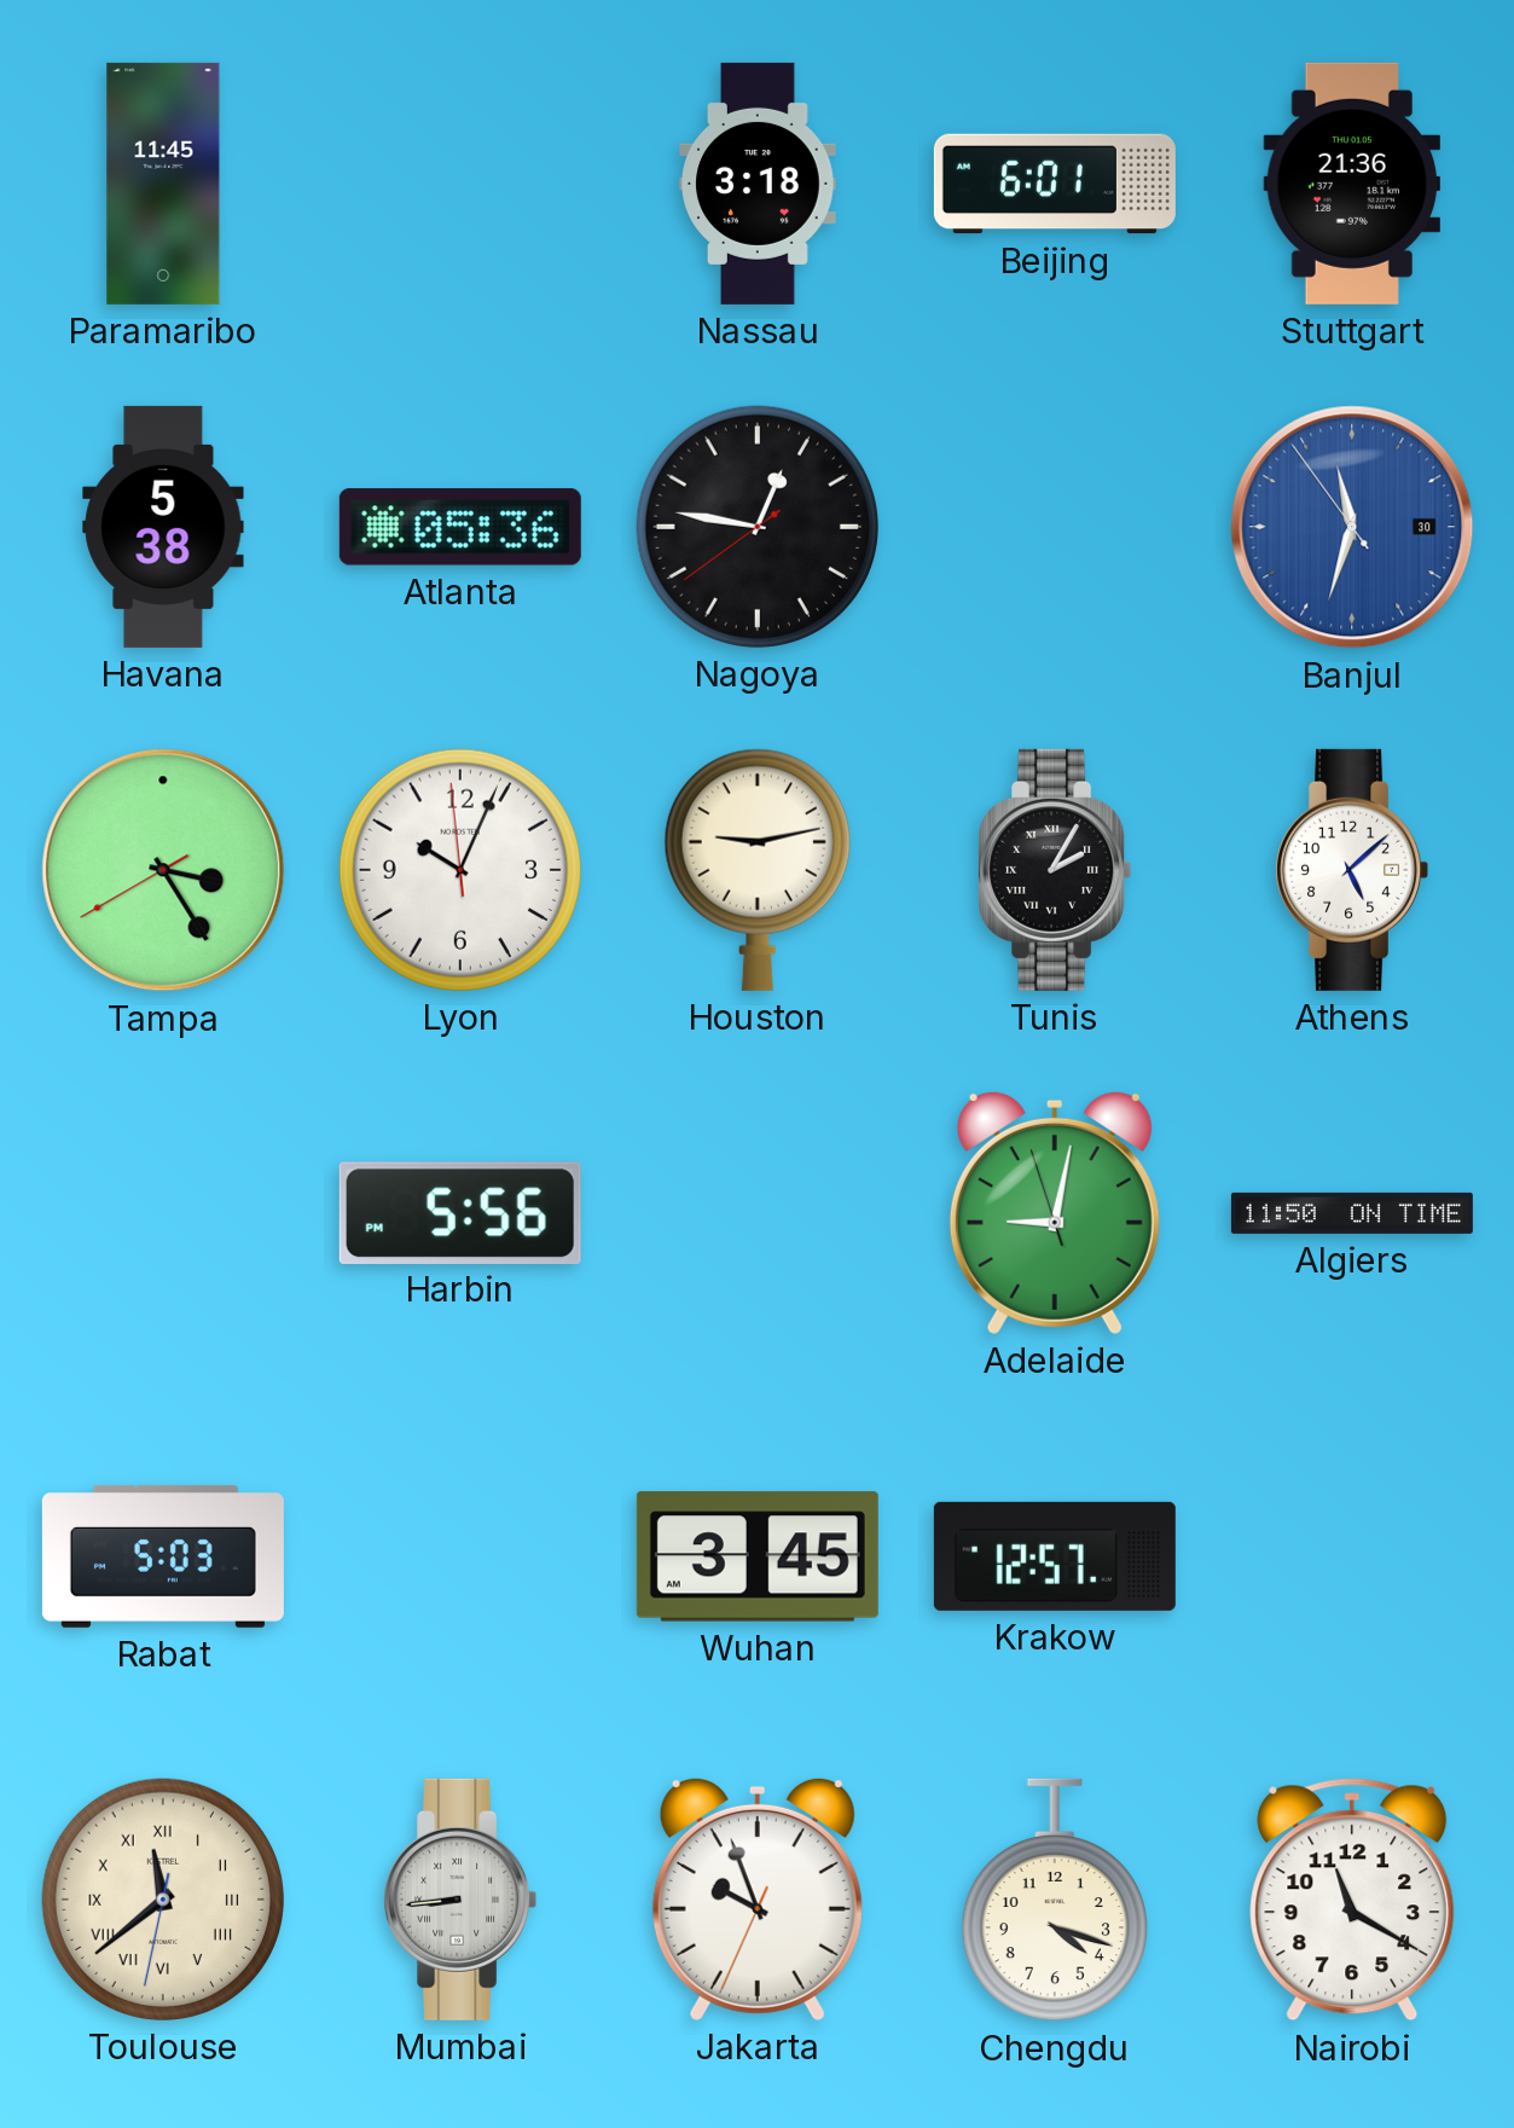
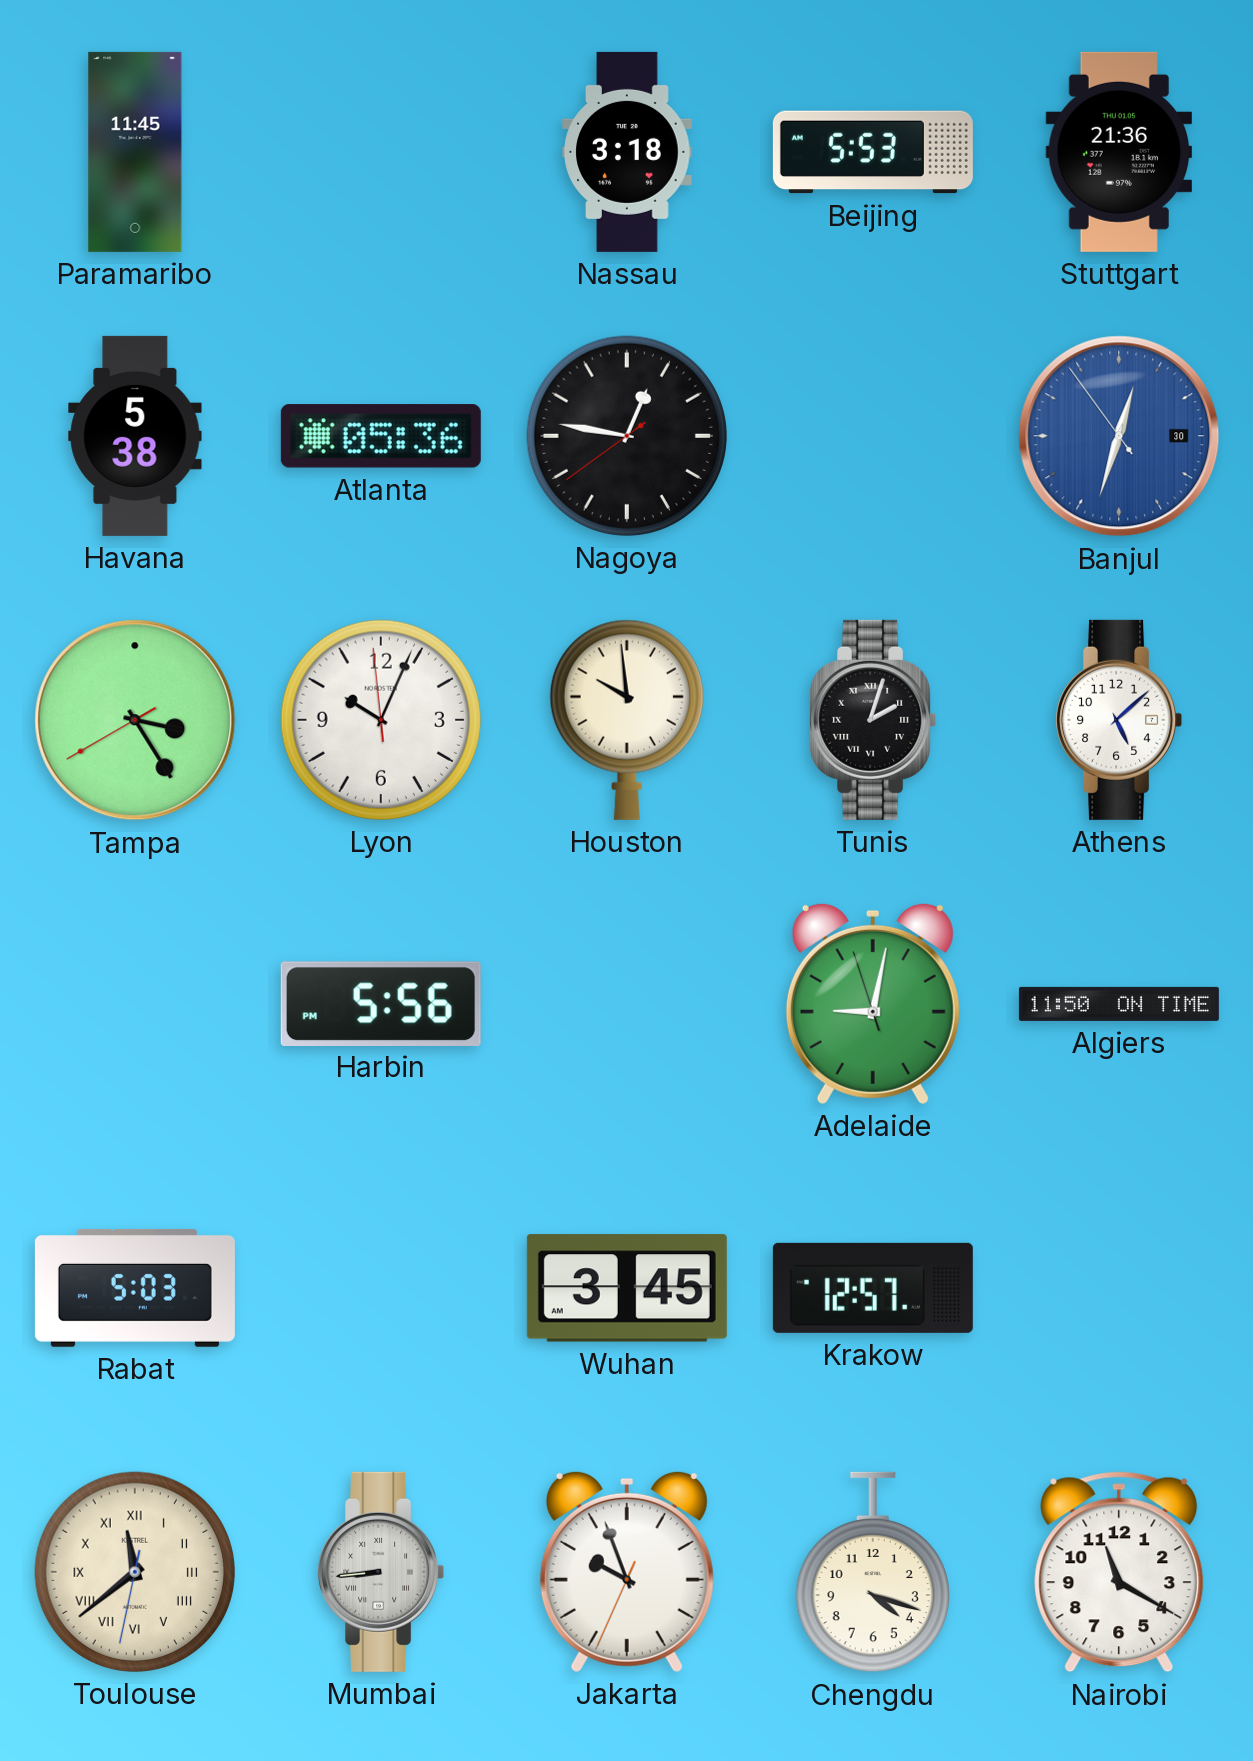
Beijing: 6:01 -> 5:53 (873, 152)
Banjul: 11:32 -> 12:32 (1119, 436)
Houston: 9:13 -> 9:59 (627, 720)
Tunis: 2:05 -> 2:03 (873, 720)
